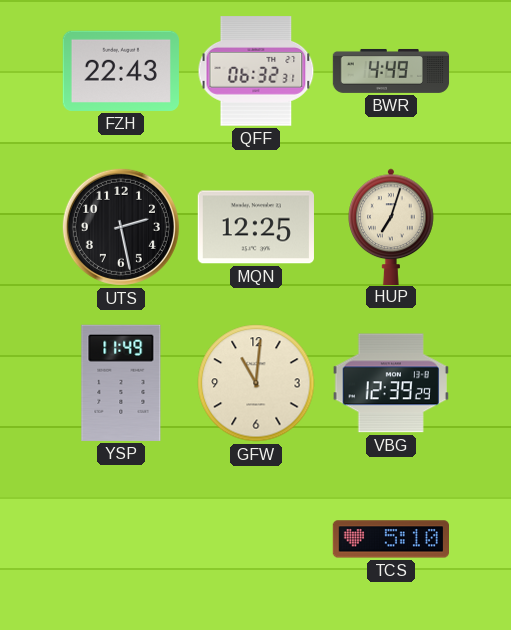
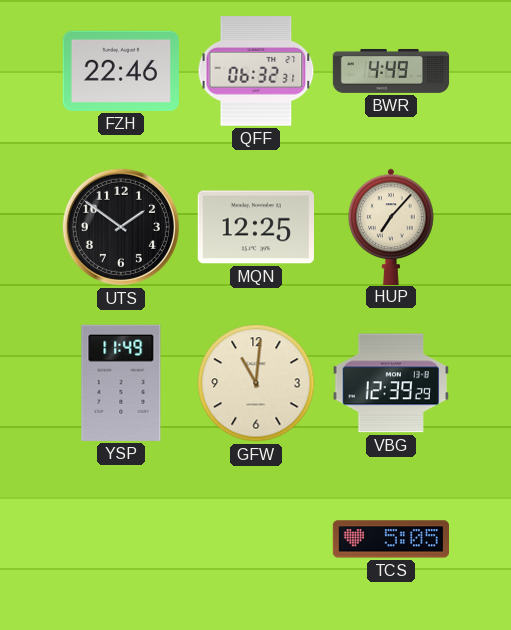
FZH: 22:43 -> 22:46 (121, 71)
UTS: 2:28 -> 1:51 (121, 227)
HUP: 7:03 -> 7:07 (391, 226)
TCS: 5:10 -> 5:05 (390, 539)
